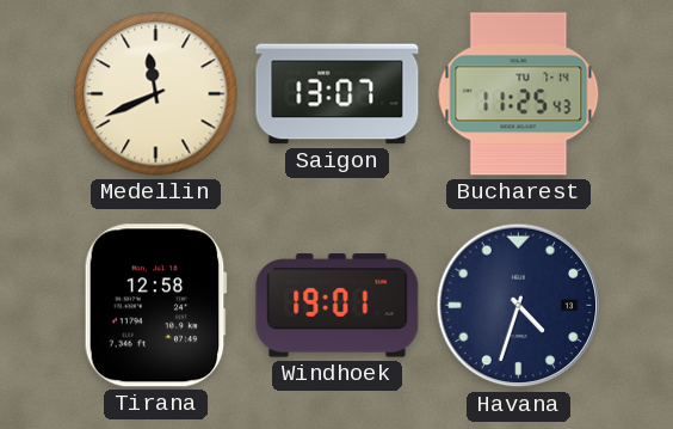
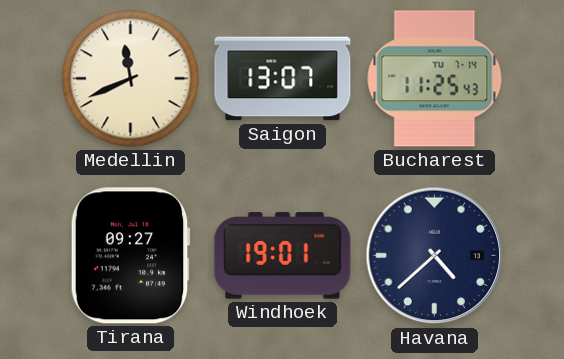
Tirana: 12:58 -> 09:27 (130, 256)
Havana: 4:33 -> 4:38 (435, 256)
